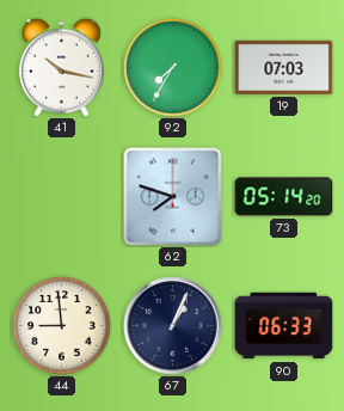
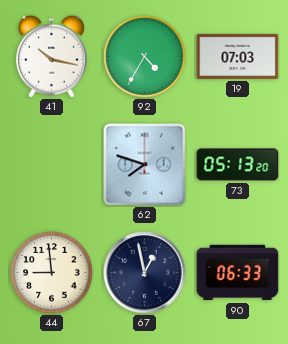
92: 7:35 -> 4:35 (145, 57)
73: 05:14 -> 05:13 (238, 165)
67: 1:04 -> 12:58 (145, 273)
